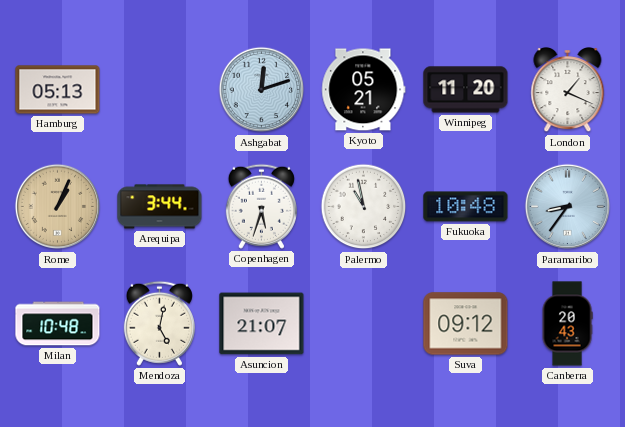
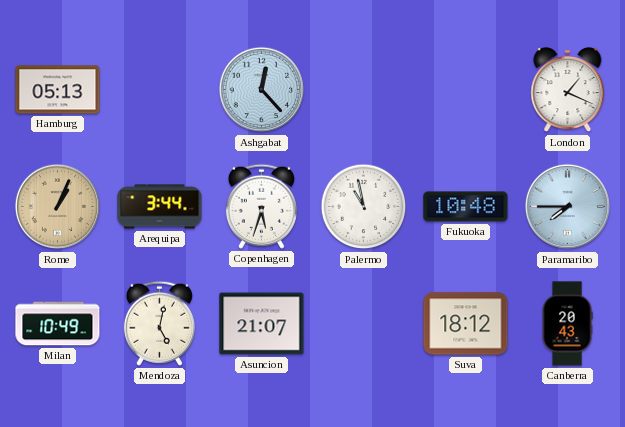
Ashgabat: 12:12 -> 12:23 (262, 90)
Kyoto: 05:21 -> none (364, 90)
Winnipeg: 11:20 -> none (466, 90)
Paramaribo: 8:36 -> 7:45 (568, 207)
Milan: 10:48 -> 10:49 (58, 324)
Suva: 09:12 -> 18:12 (466, 324)
